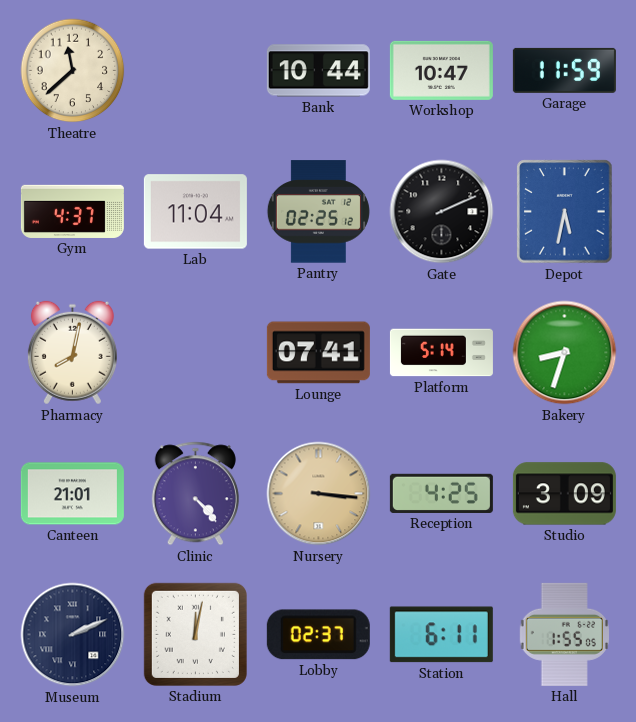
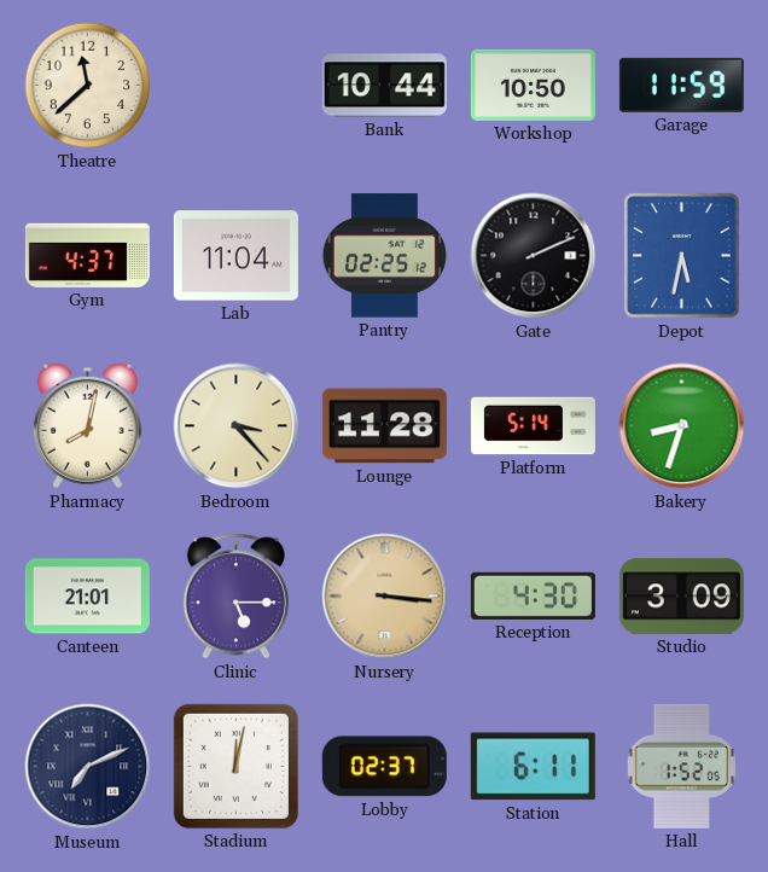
Workshop: 10:47 -> 10:50 (533, 85)
Bedroom: none -> 3:23 (237, 426)
Lounge: 07:41 -> 11:28 (384, 426)
Clinic: 4:23 -> 5:15 (235, 597)
Reception: 4:25 -> 4:30 (533, 595)
Museum: 2:11 -> 7:11 (88, 767)
Hall: 1:55 -> 1:52 (681, 766)
